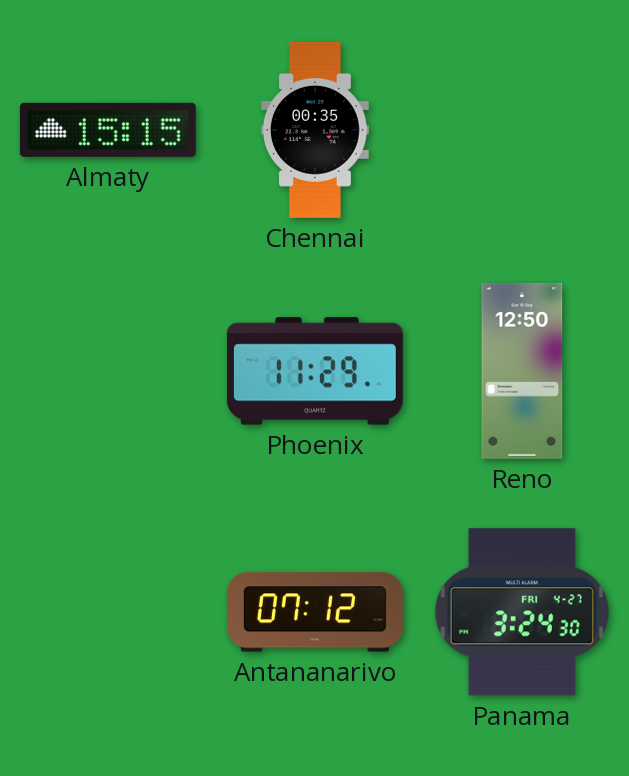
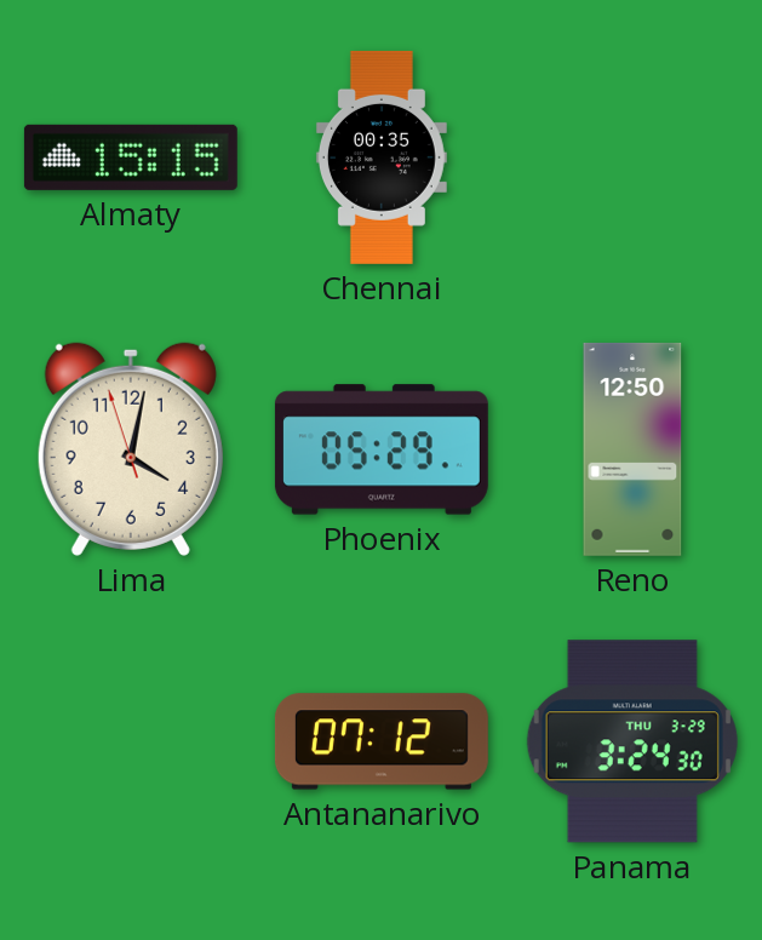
Lima: none -> 4:01 (131, 449)
Phoenix: 11:29 -> 05:29 (382, 449)
Panama date: FRI 4-27 -> THU 3-29 (632, 741)
